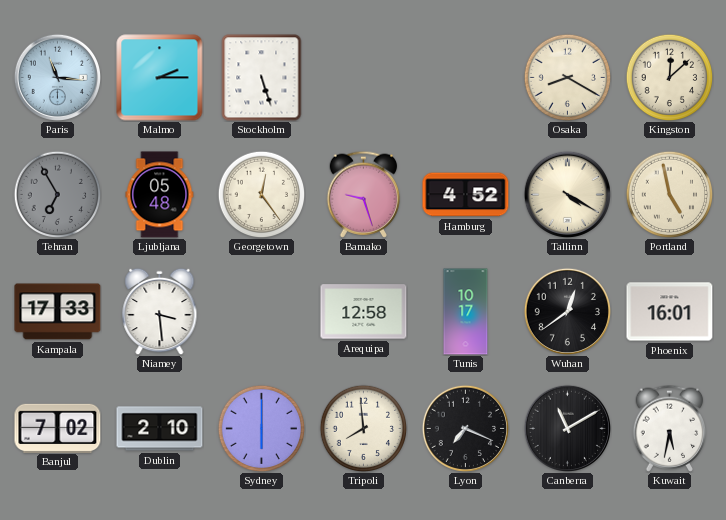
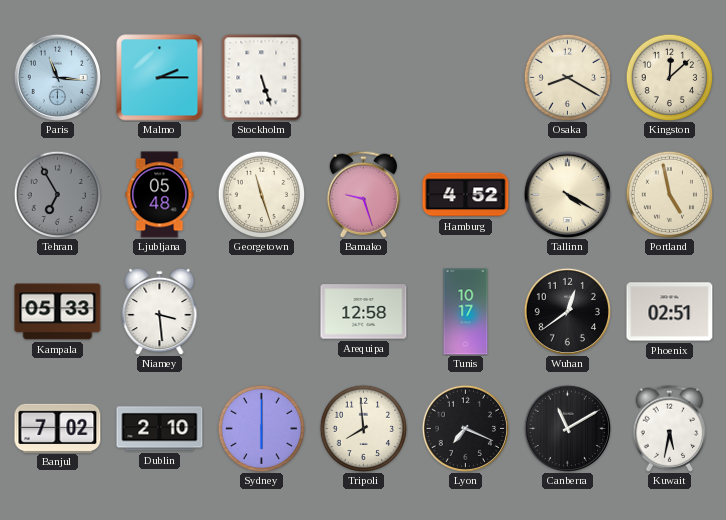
Georgetown: 12:24 -> 11:27 (261, 194)
Kampala: 17:33 -> 05:33 (58, 312)
Phoenix: 16:01 -> 02:51 (670, 312)
